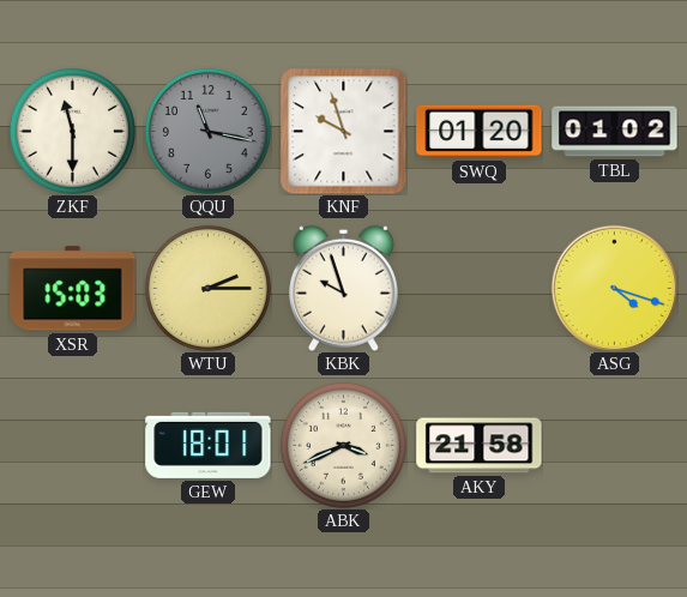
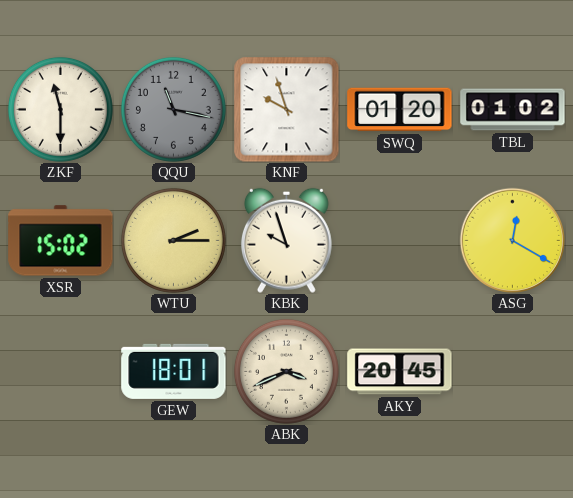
XSR: 15:03 -> 15:02 (61, 241)
ASG: 4:18 -> 12:20 (512, 240)
AKY: 21:58 -> 20:45 (400, 372)
